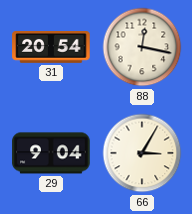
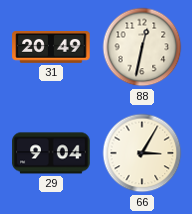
31: 20:54 -> 20:49 (51, 48)
88: 12:17 -> 12:32 (142, 47)
